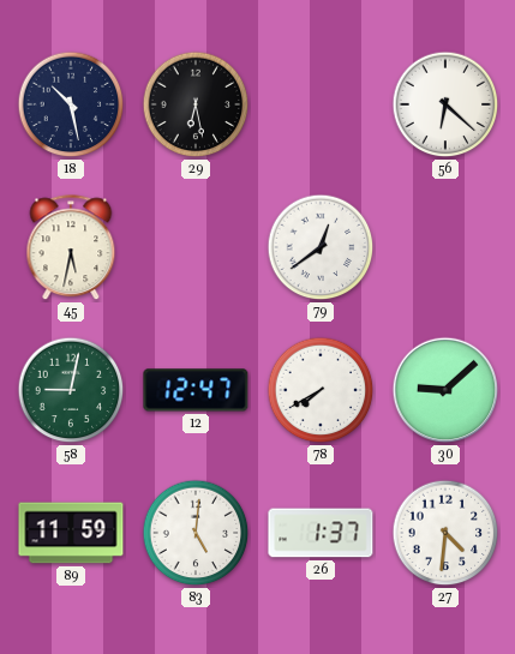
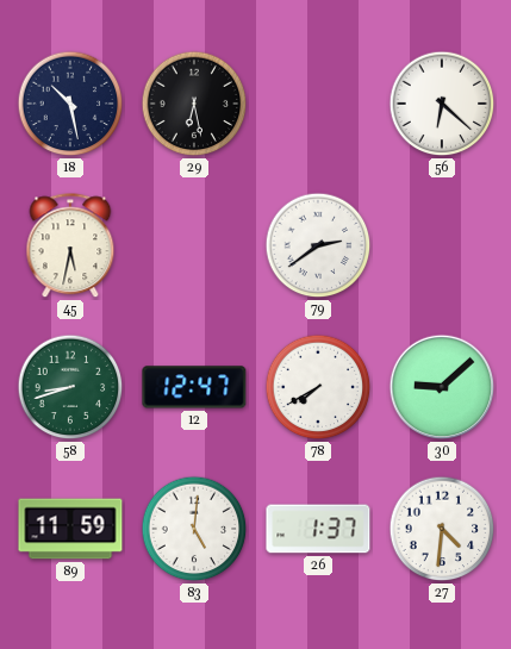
79: 12:39 -> 2:39 (318, 245)
58: 9:02 -> 8:42 (70, 387)
